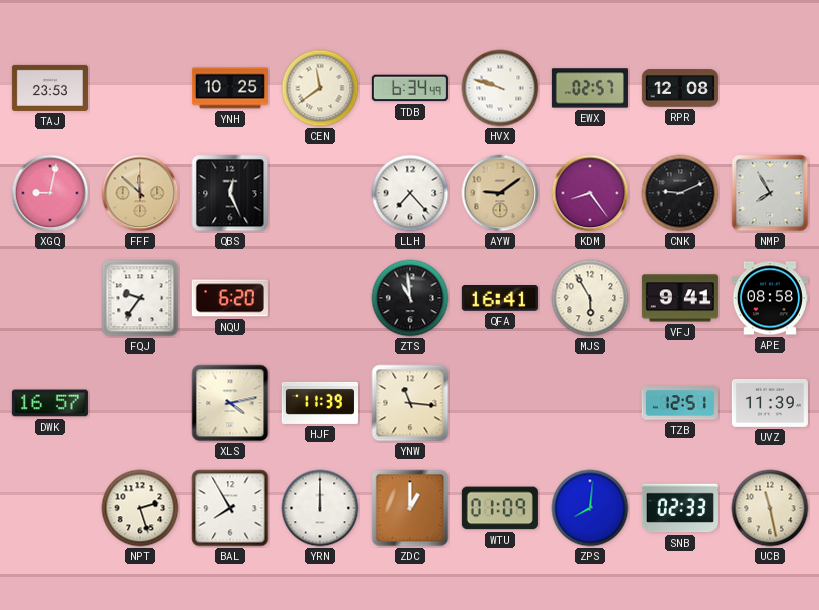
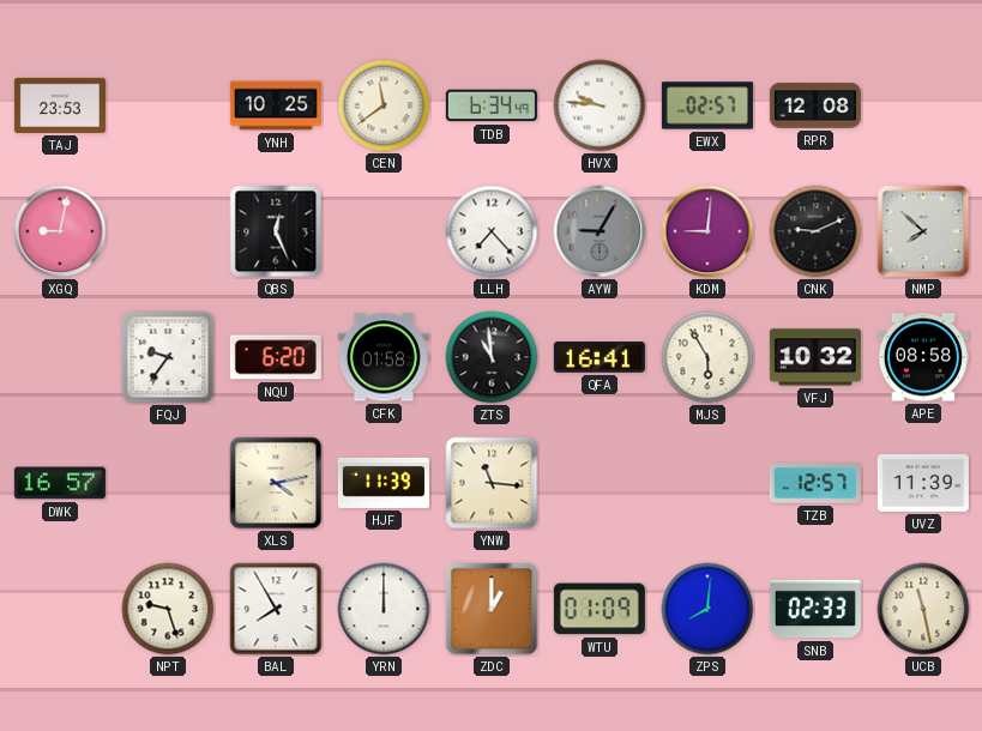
HVX: 9:48 -> 9:46 (600, 105)
FFF: 11:52 -> none (140, 193)
AYW: 9:09 -> 9:05 (600, 231)
AYW dial: champagne -> grey (600, 231)
KDM: 8:24 -> 9:01 (707, 231)
NMP: 7:55 -> 7:52 (923, 231)
CFK: none -> 01:58 (384, 357)
VFJ: 9:41 -> 10:32 (815, 357)
TZB: 12:51 -> 12:57 (815, 483)
NPT: 2:27 -> 9:27 (168, 609)
